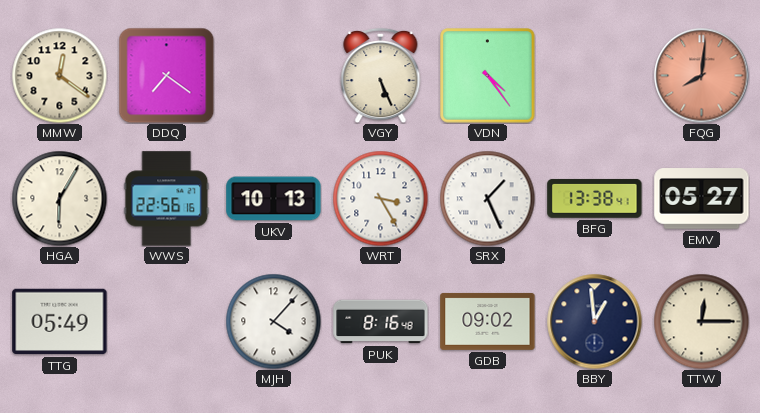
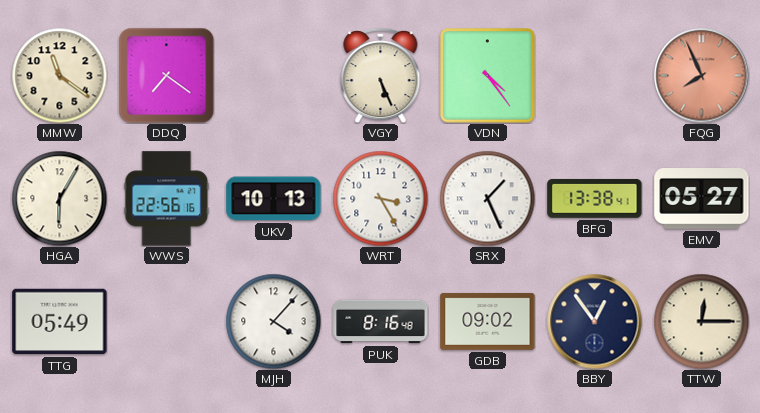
MMW: 12:21 -> 11:21 (59, 75)
FQG: 8:01 -> 7:56 (701, 75)
BBY: 12:59 -> 12:54 (594, 321)
